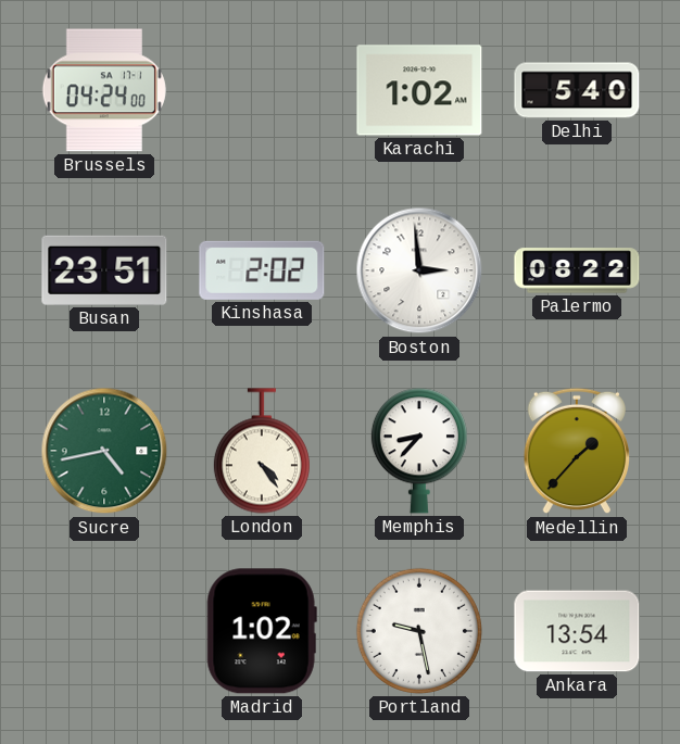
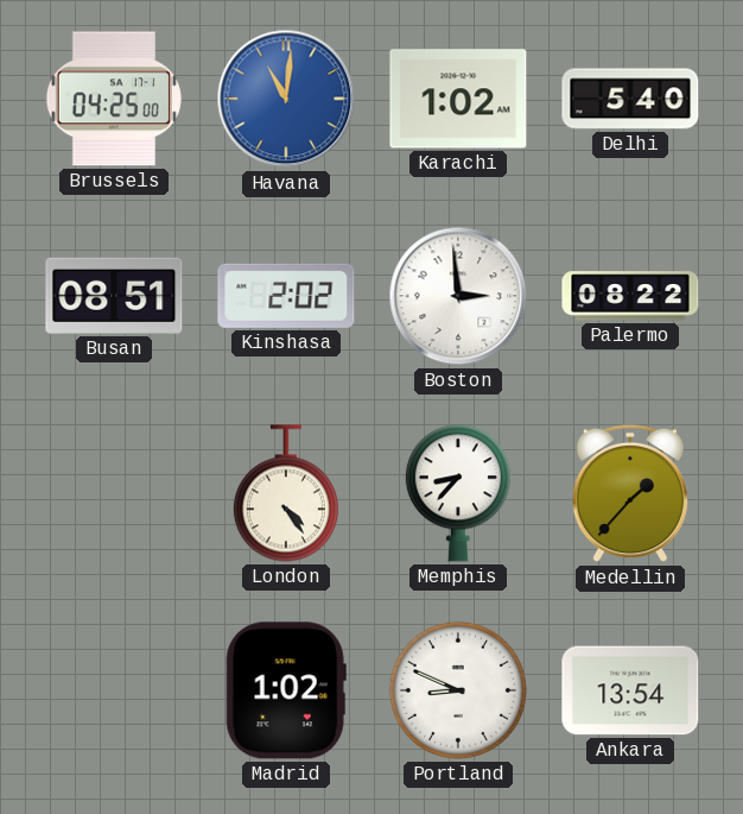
Brussels: 04:24 -> 04:25 (114, 99)
Havana: none -> 11:01 (286, 99)
Busan: 23:51 -> 08:51 (114, 296)
Sucre: 4:43 -> none (104, 451)
Portland: 9:28 -> 8:49 (458, 690)
